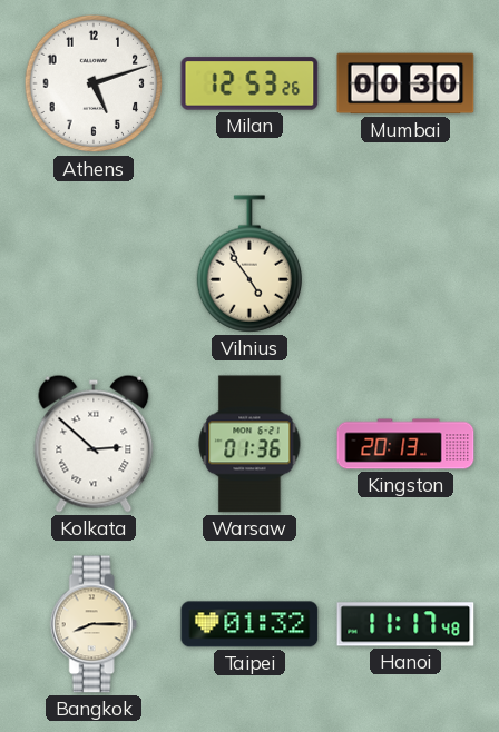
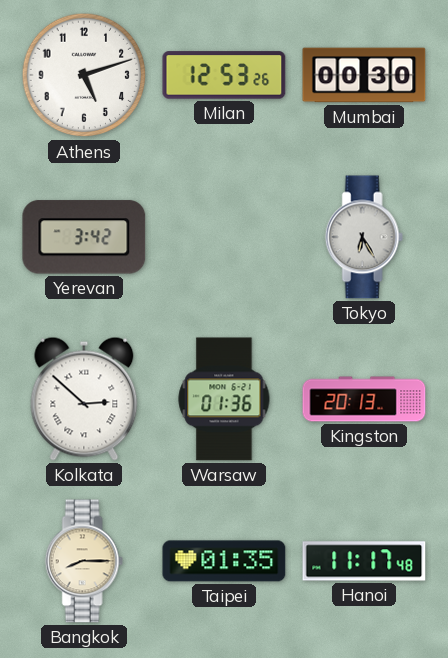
Yerevan: none -> 3:42 (84, 237)
Vilnius: 4:54 -> none (248, 264)
Tokyo: none -> 6:25 (364, 237)
Taipei: 01:32 -> 01:35 (224, 561)
